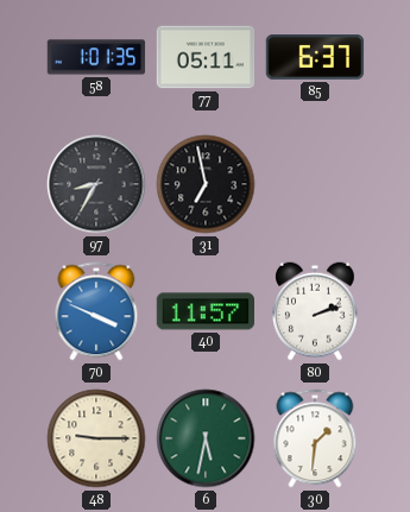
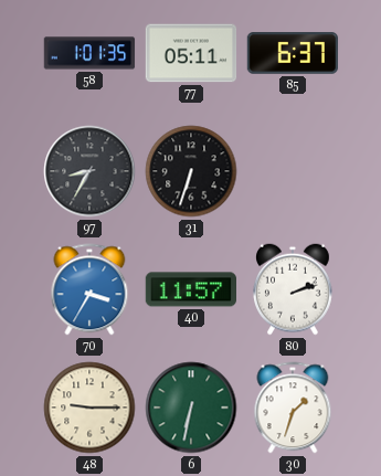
31: 6:58 -> 6:33 (191, 171)
70: 3:49 -> 3:35 (89, 289)
6: 5:32 -> 6:32 (191, 408)
30: 1:31 -> 1:33 (293, 408)
